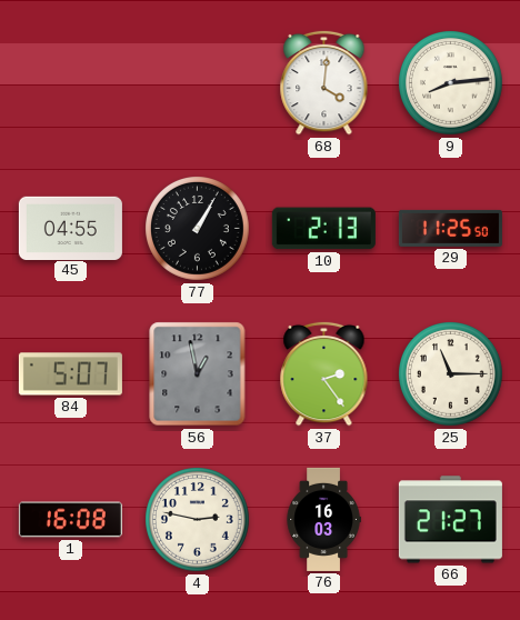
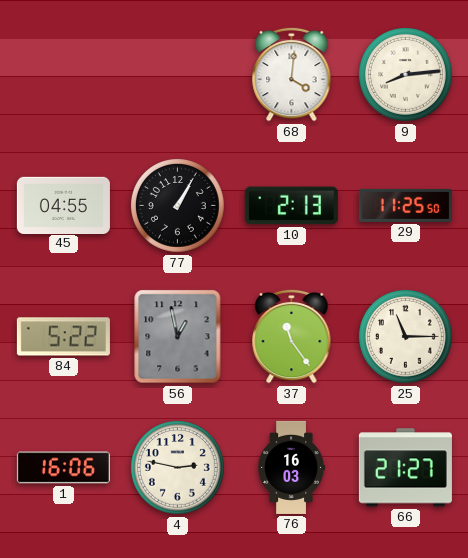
84: 5:07 -> 5:22 (63, 337)
37: 2:24 -> 11:24 (292, 336)
1: 16:08 -> 16:06 (63, 468)
